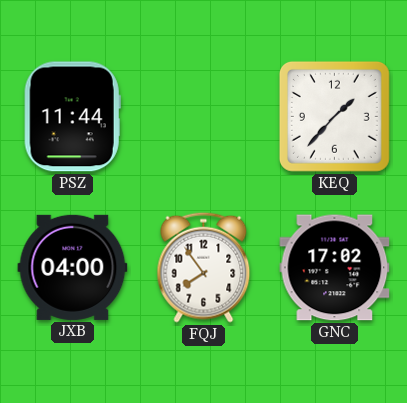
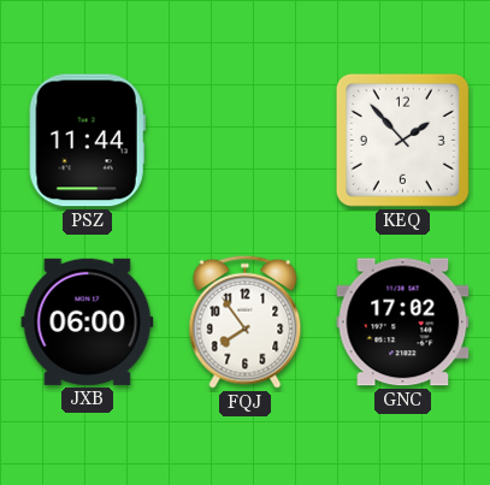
KEQ: 1:37 -> 1:53 (402, 140)
JXB: 04:00 -> 06:00 (88, 321)
